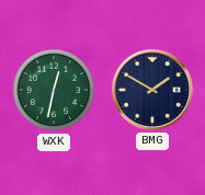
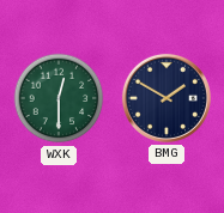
WXK: 12:32 -> 12:30 (59, 98)
